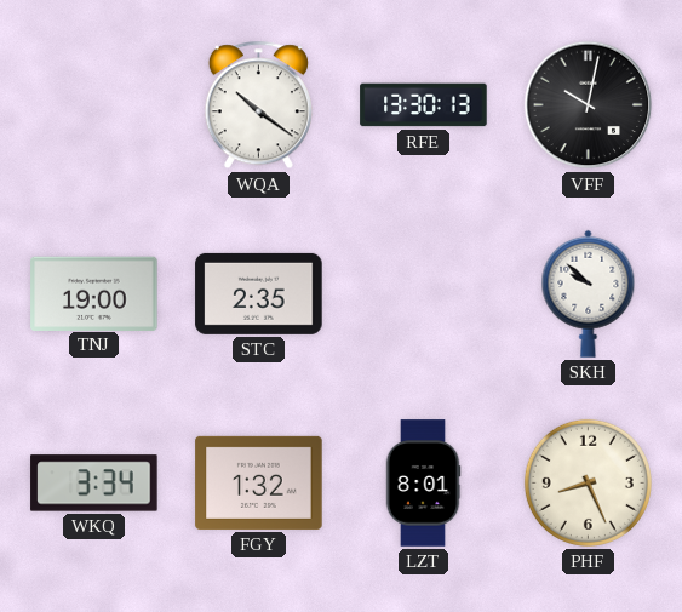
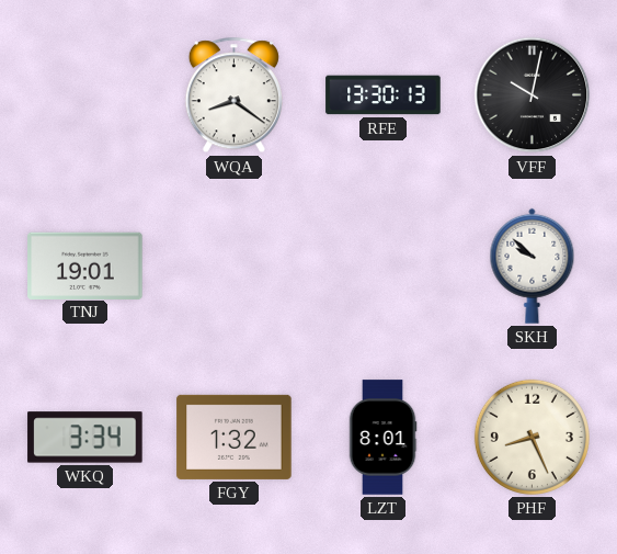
WQA: 10:21 -> 8:21 (233, 95)
TNJ: 19:00 -> 19:01 (85, 265)
STC: 2:35 -> none (259, 293)
